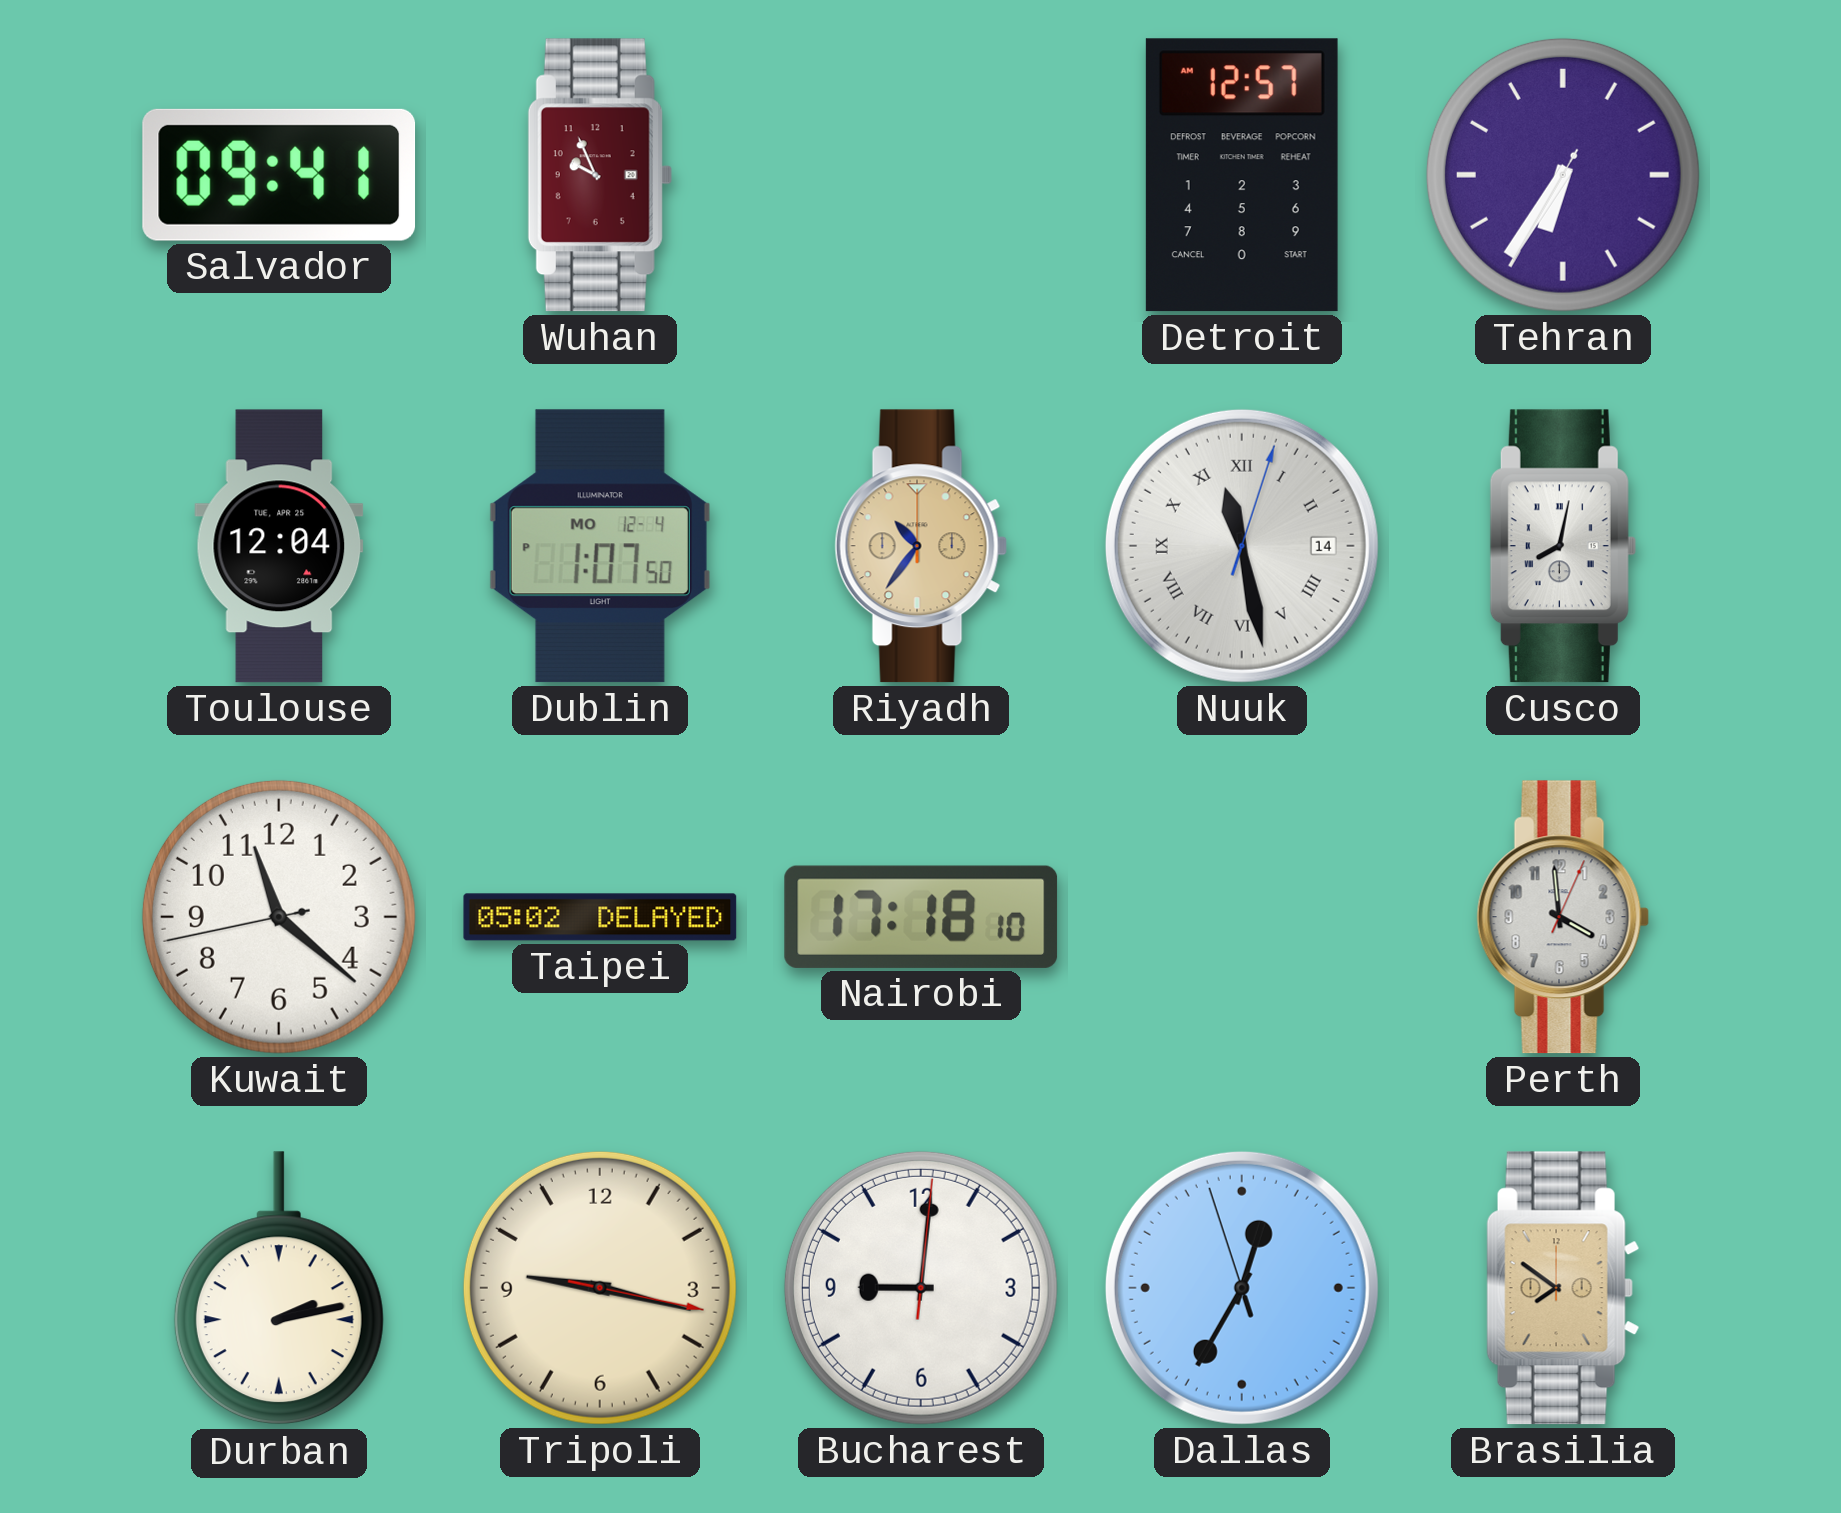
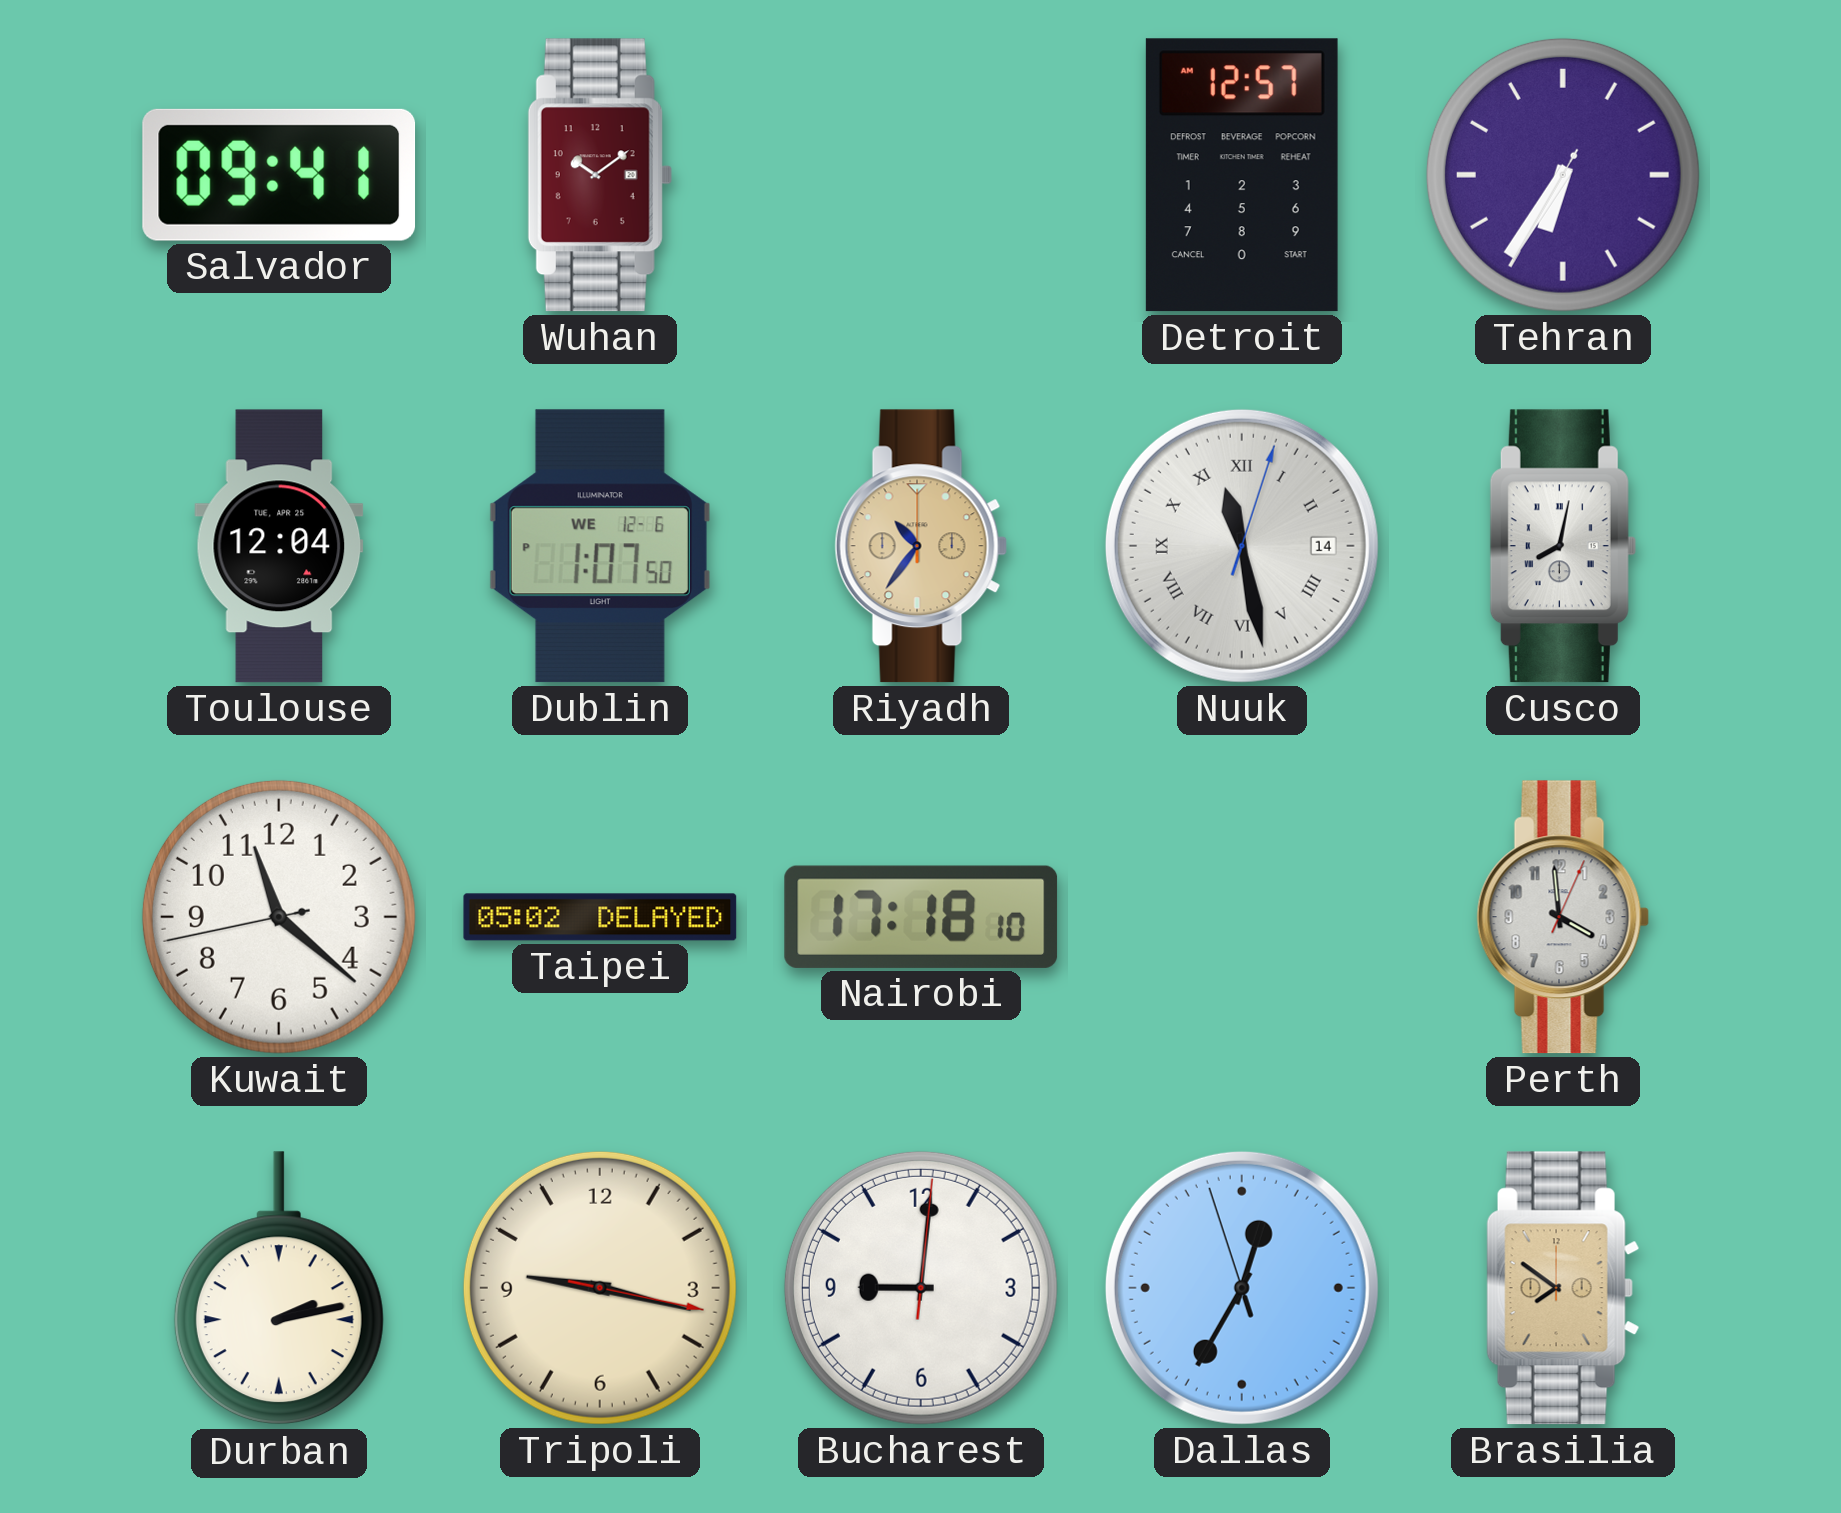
Wuhan: 9:56 -> 10:09 (600, 175)
Dublin date: MO 12-4 -> WE 12-6 (600, 546)
